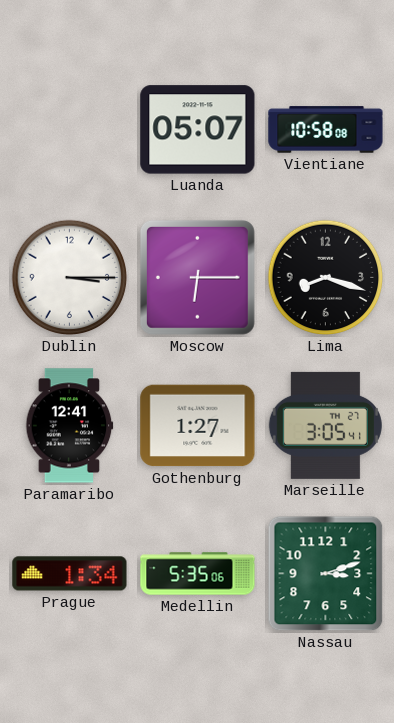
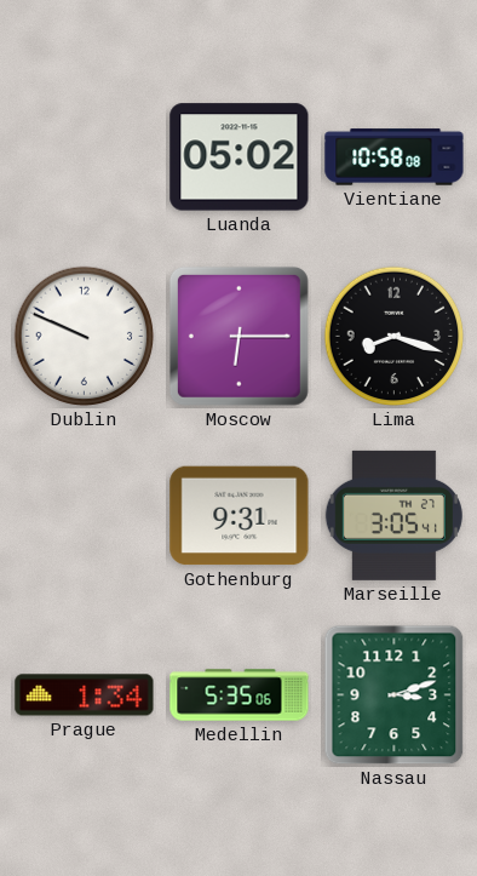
Luanda: 05:07 -> 05:02 (240, 158)
Dublin: 3:15 -> 9:49 (85, 337)
Paramaribo: 12:41 -> none (70, 426)
Gothenburg: 1:27 -> 9:31 (240, 516)
